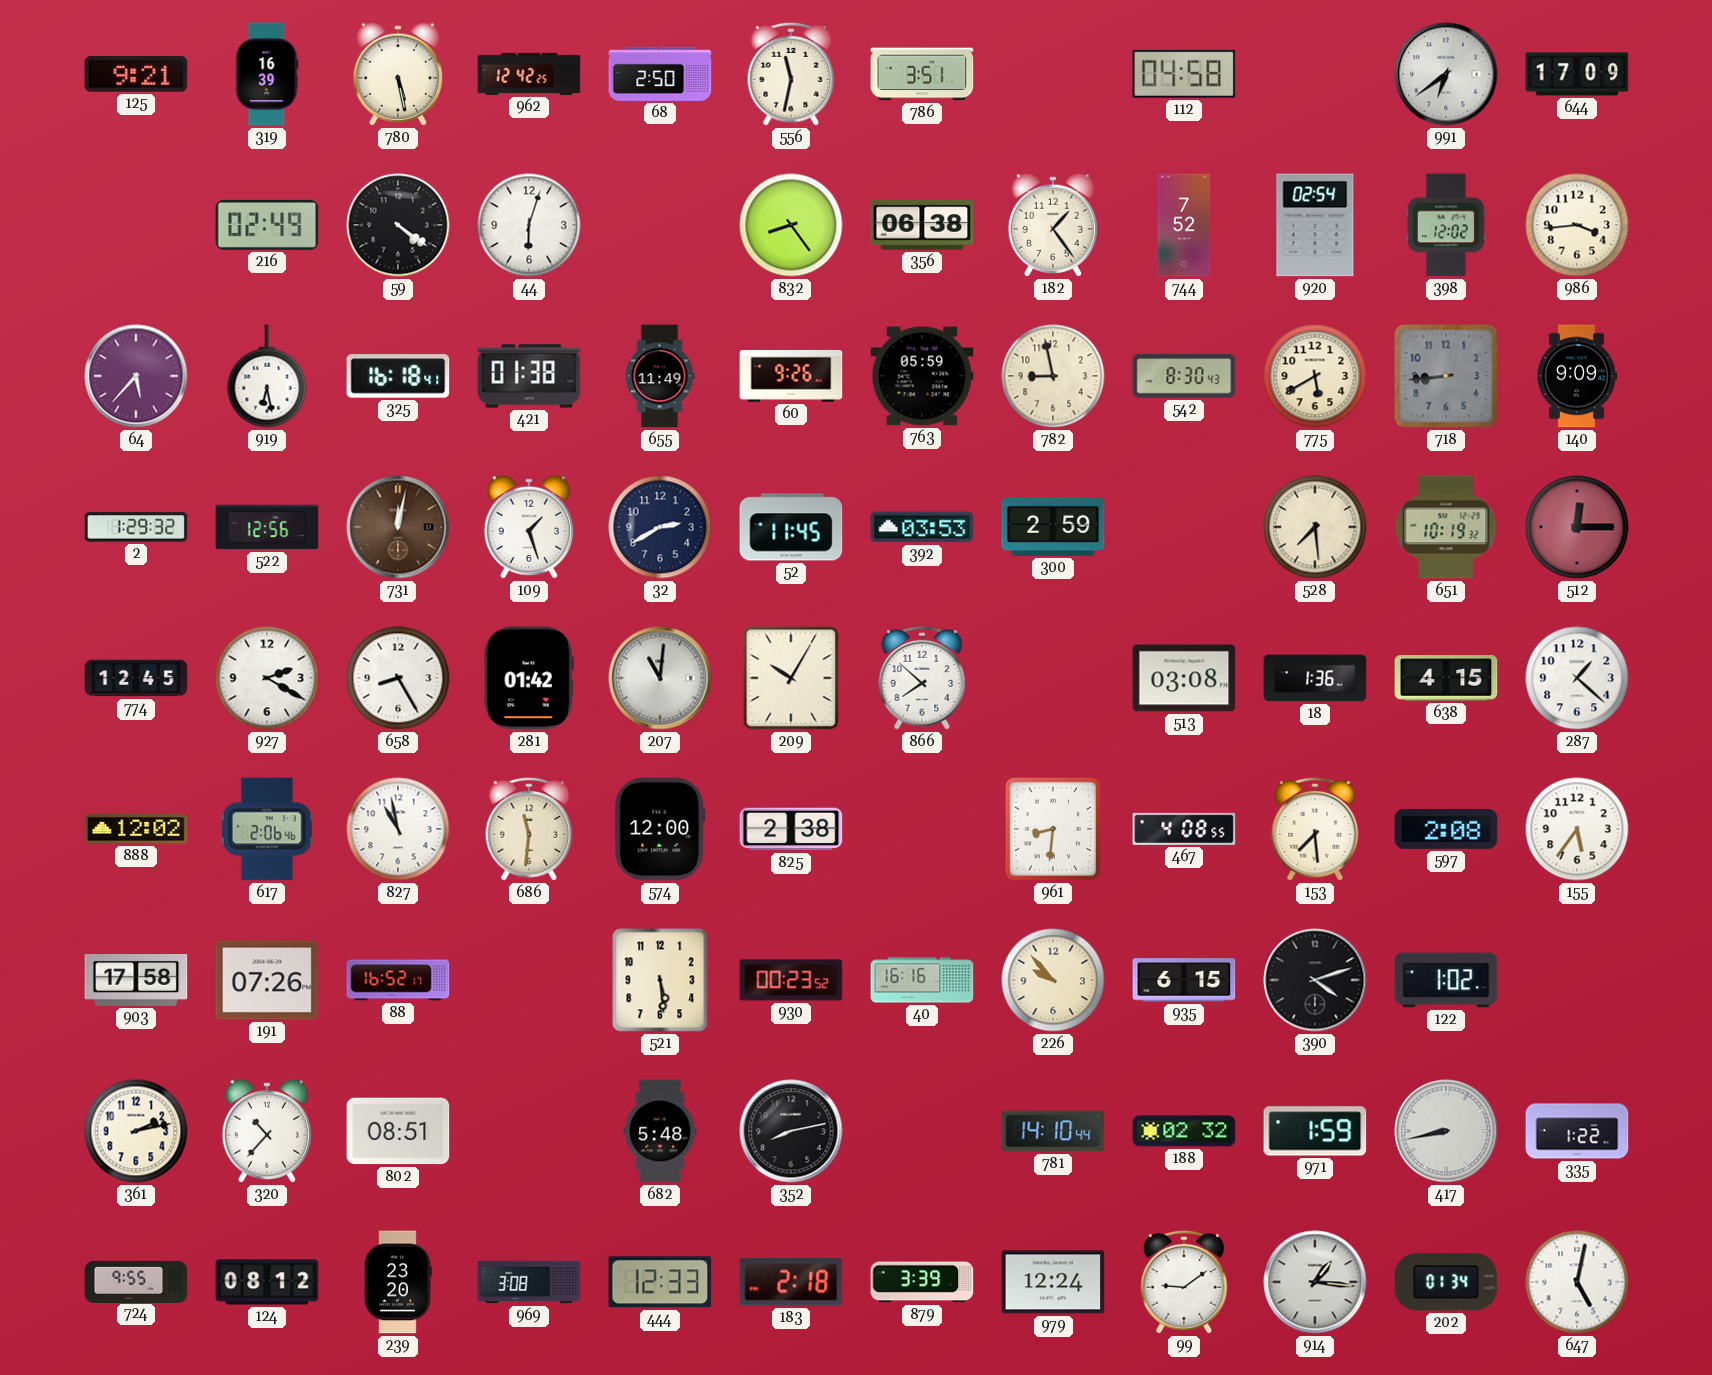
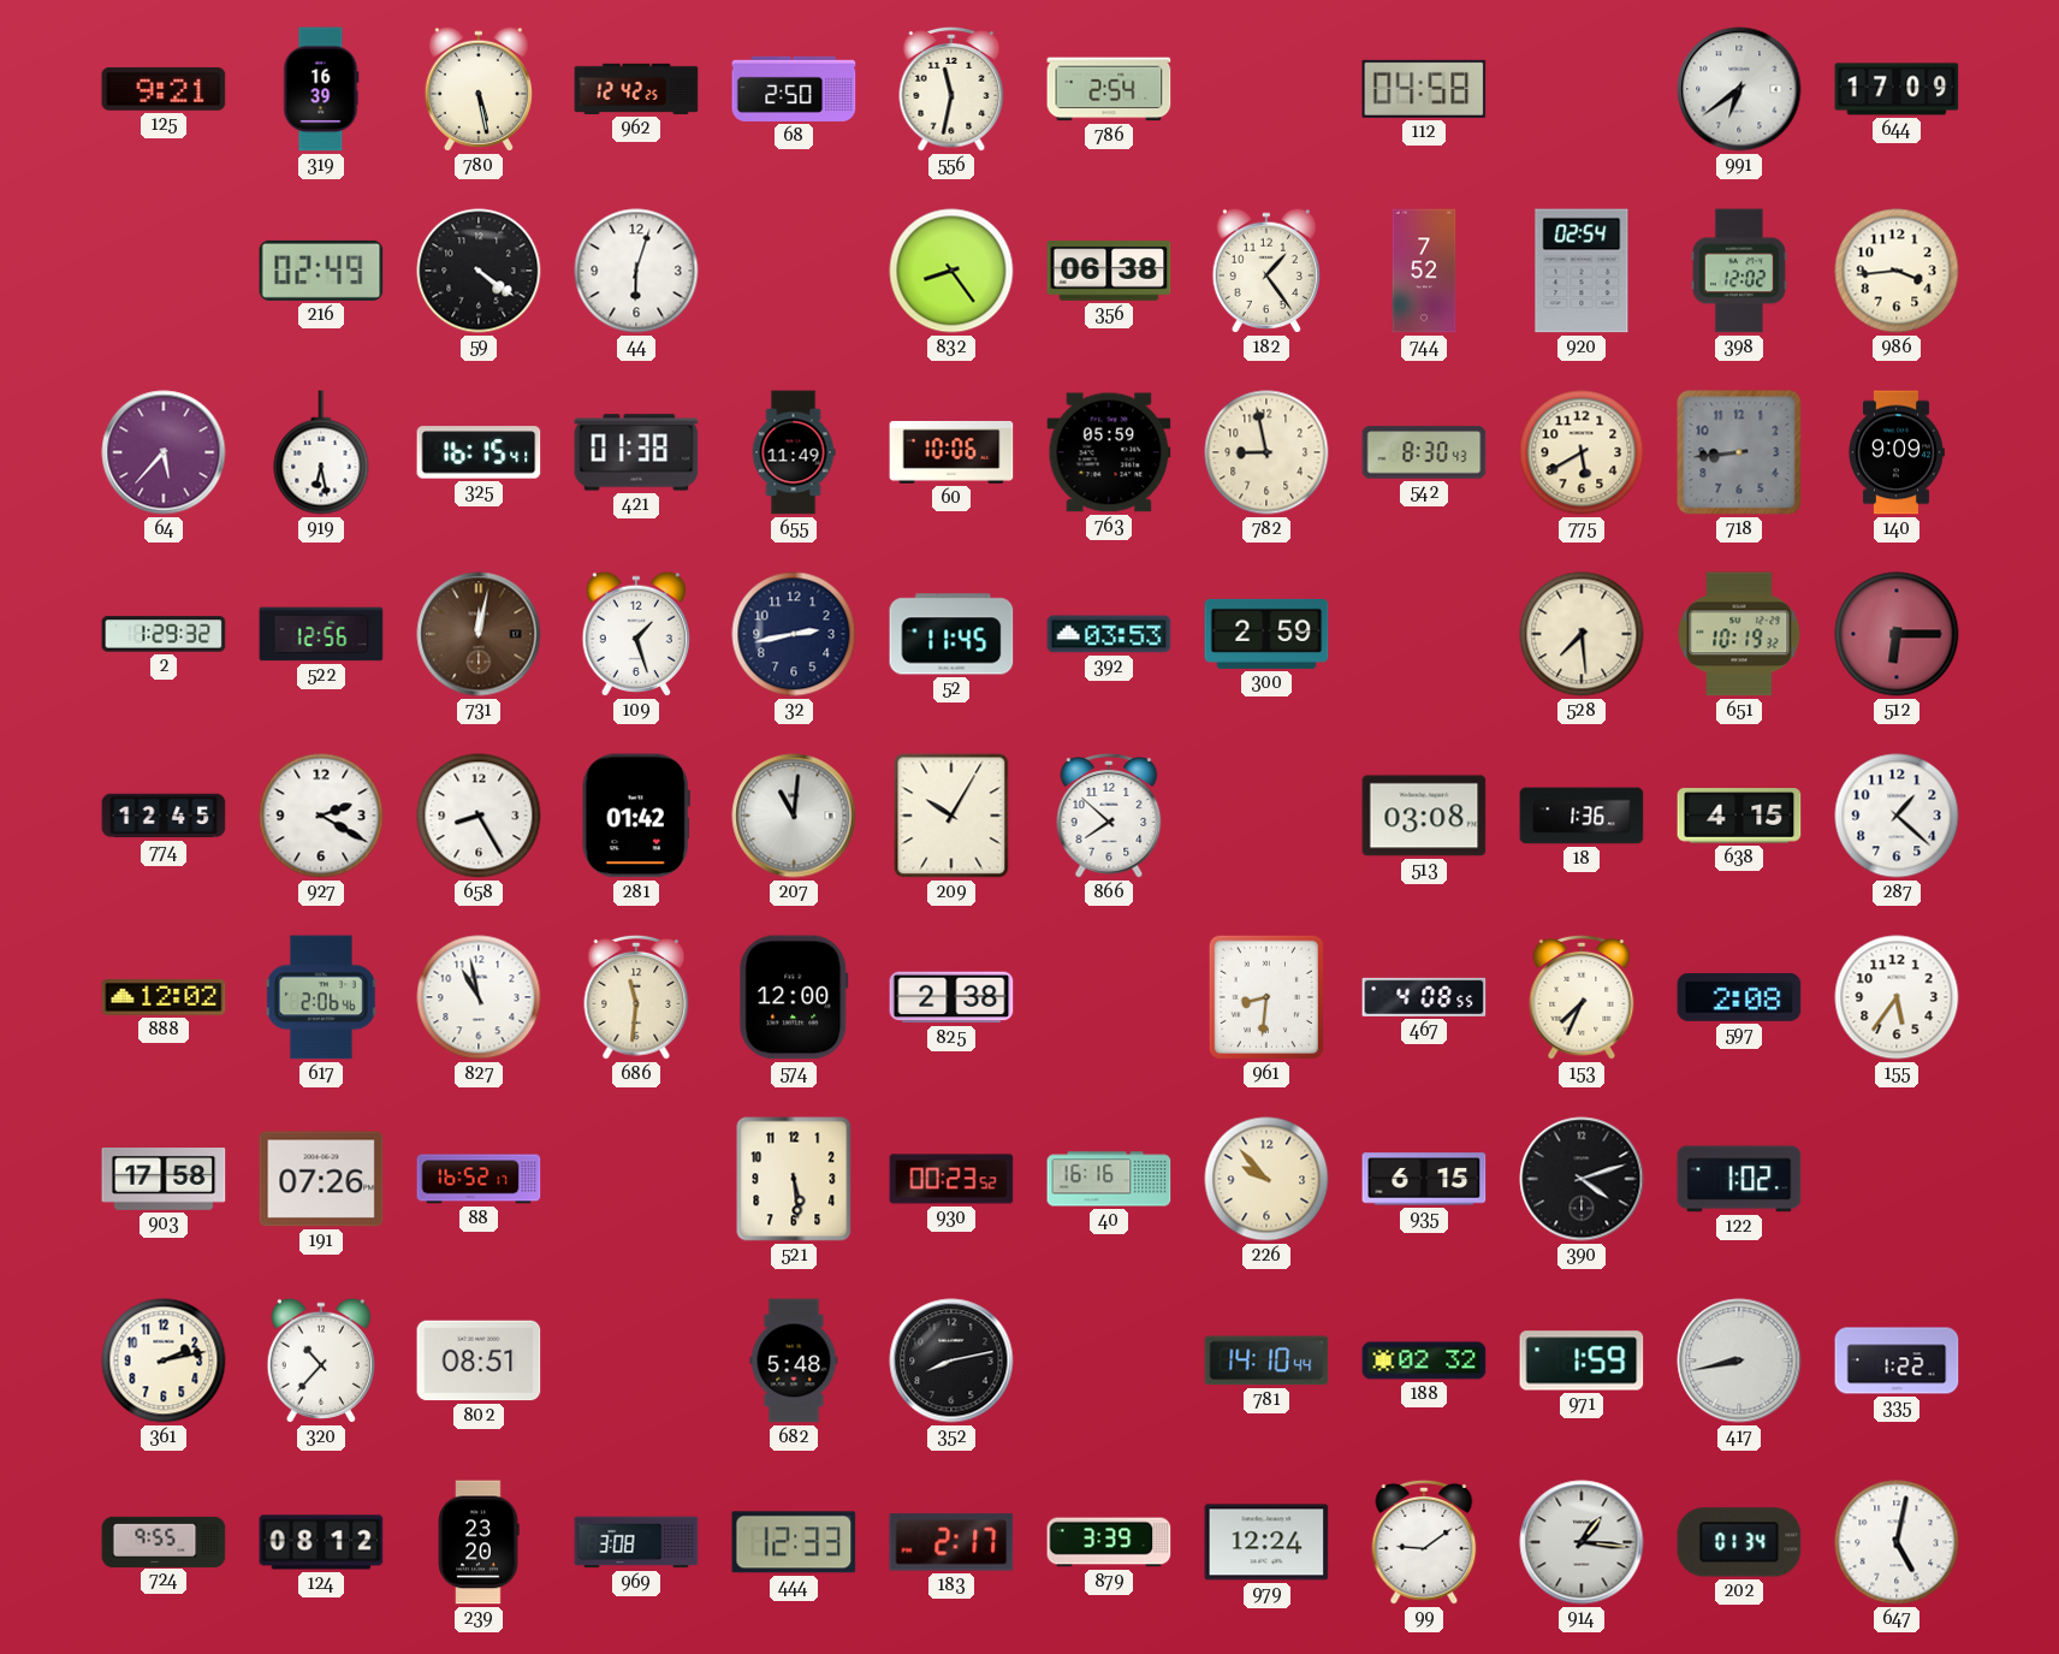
786: 3:51 -> 2:54 (1109, 89)
325: 16:18 -> 16:15 (479, 452)
60: 9:26 -> 10:06 (951, 452)
32: 2:40 -> 2:43 (794, 634)
512: 12:15 -> 6:15 (1897, 634)
153: 7:29 -> 7:34 (1582, 997)
183: 2:18 -> 2:17 (951, 1542)
